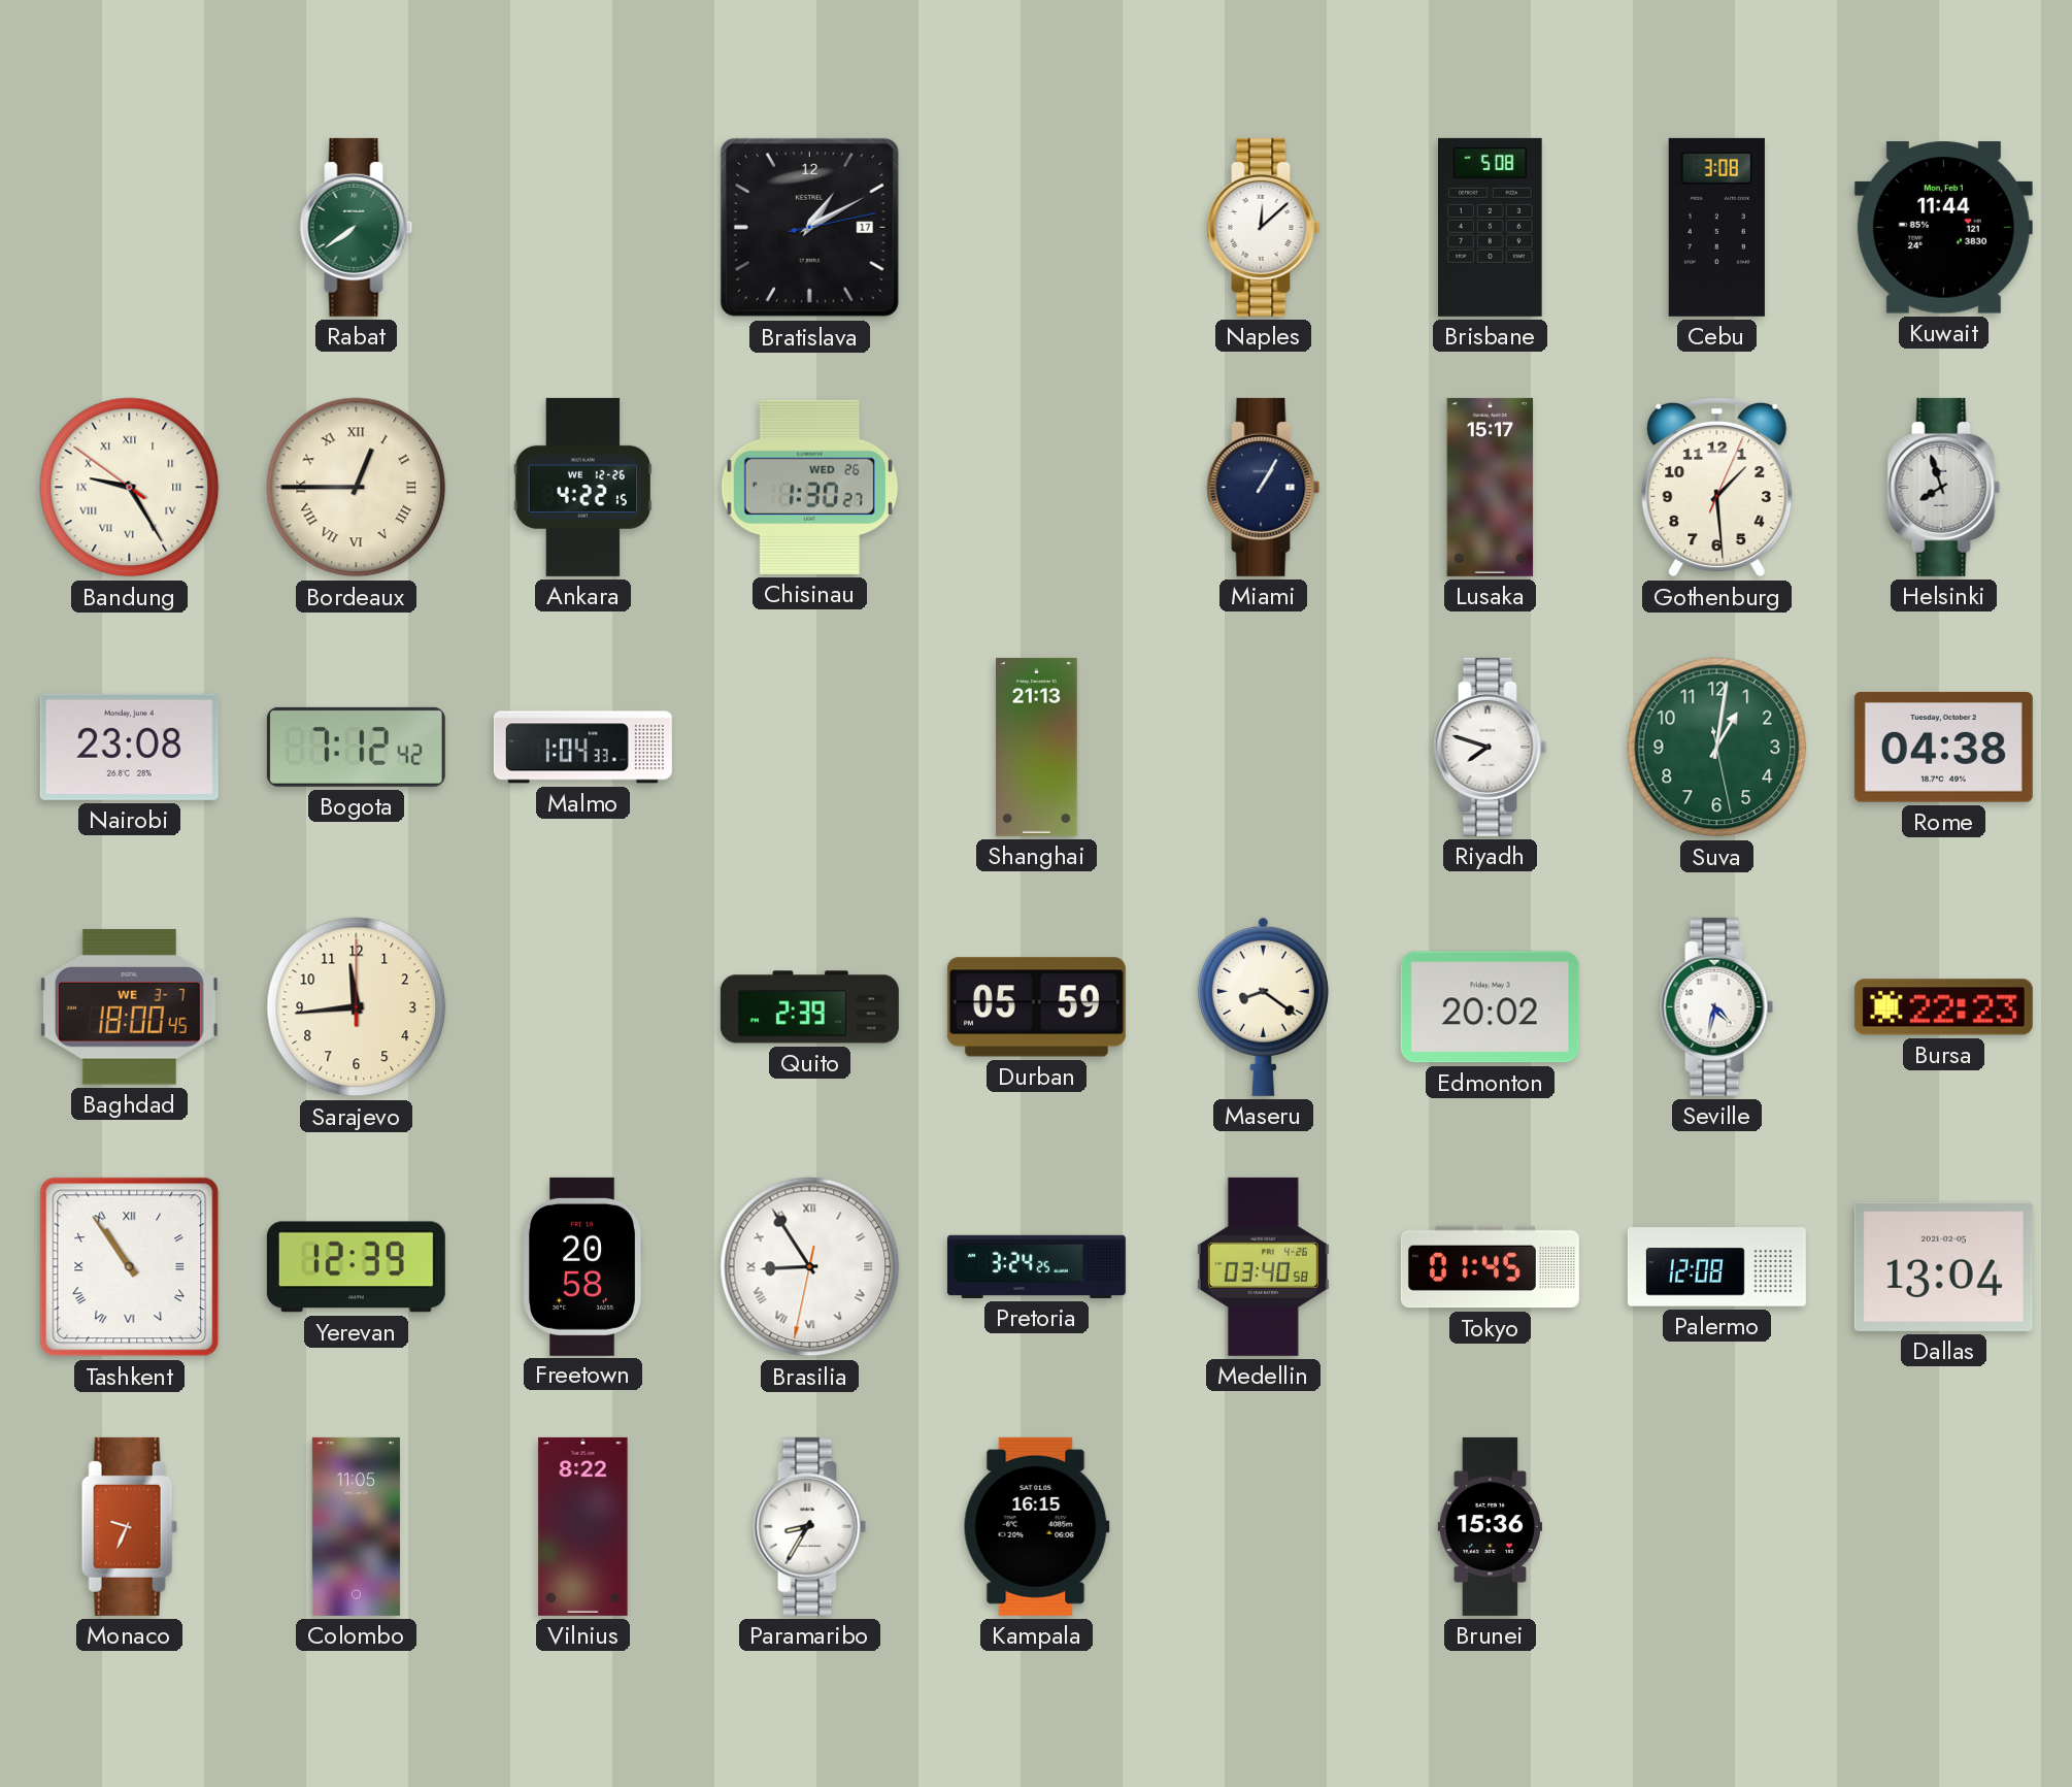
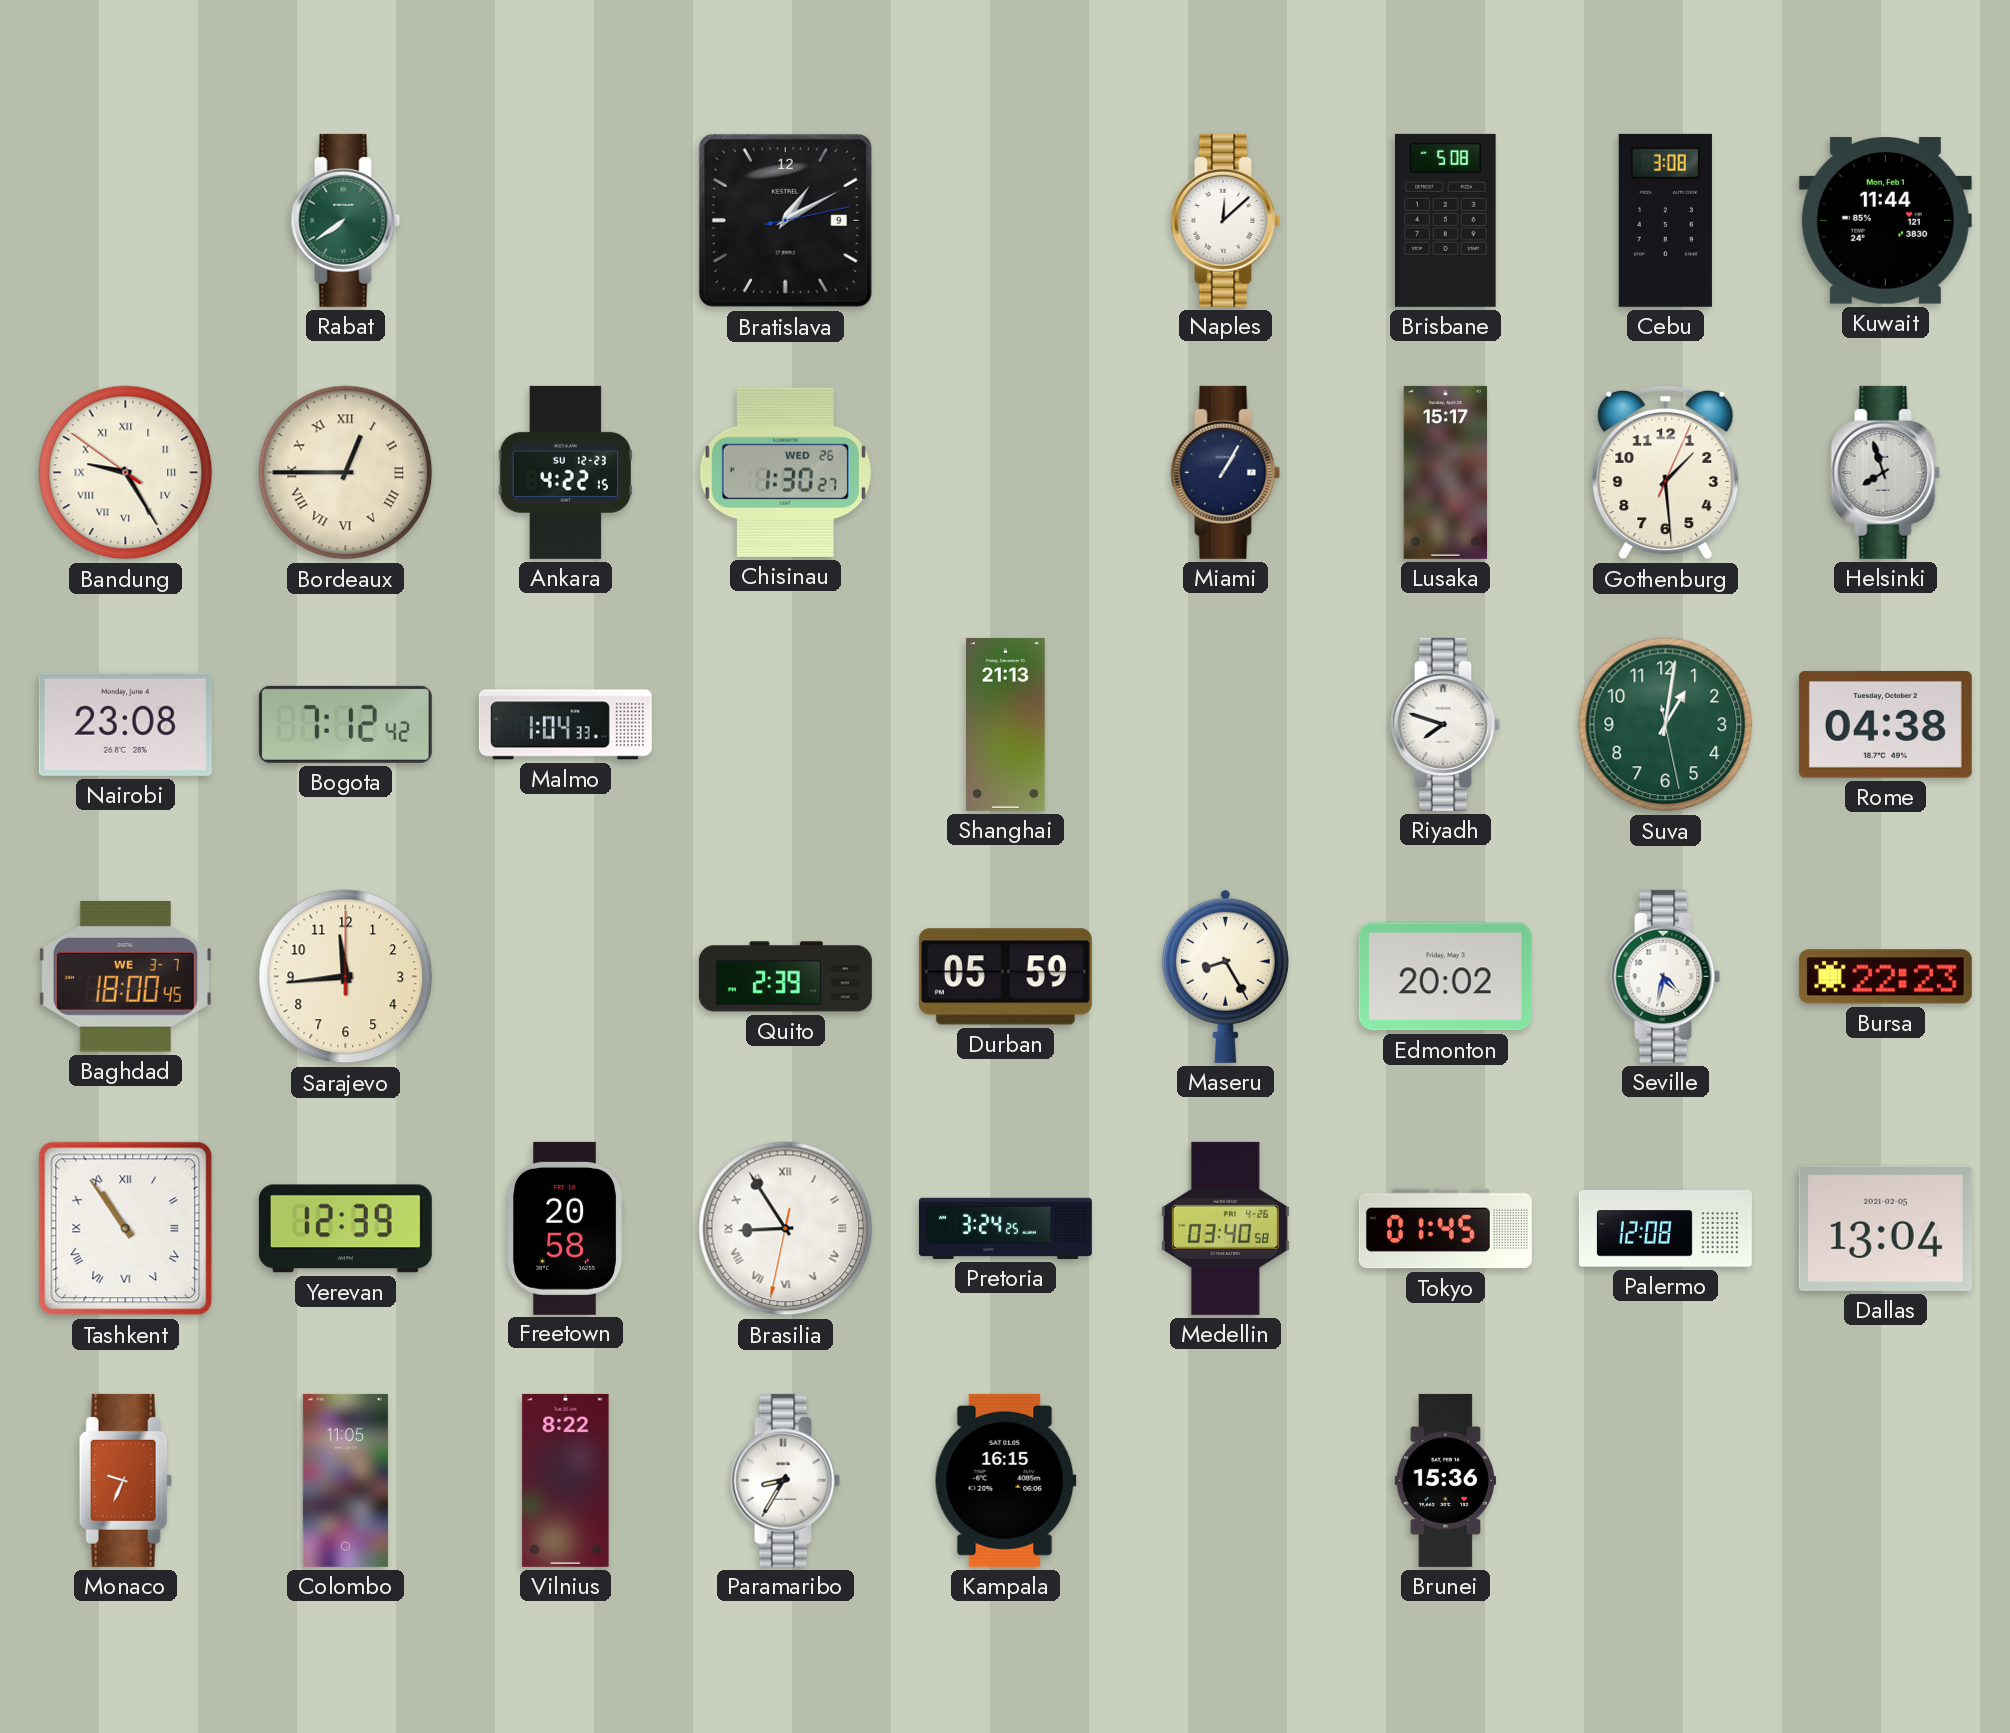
Bratislava date: 17 -> 9 (785, 220)
Ankara date: WE 12-26 -> SU 12-23 (565, 472)
Maseru: 8:21 -> 8:25 (1225, 976)
